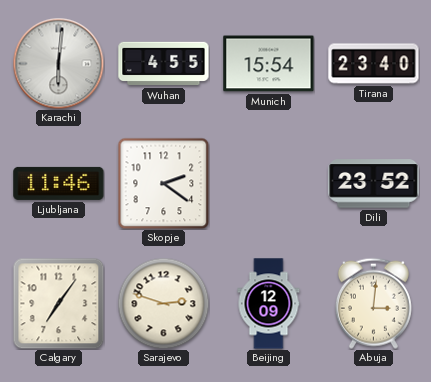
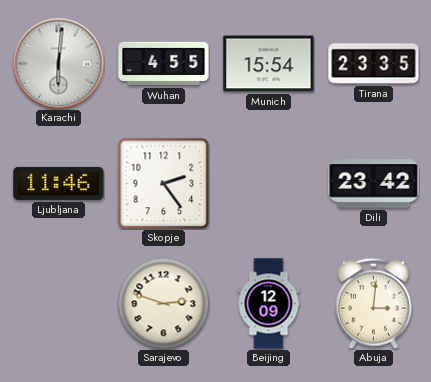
Tirana: 23:40 -> 23:35 (374, 64)
Skopje: 2:21 -> 2:24 (163, 183)
Dili: 23:52 -> 23:42 (374, 184)
Calgary: 7:06 -> none (58, 303)
